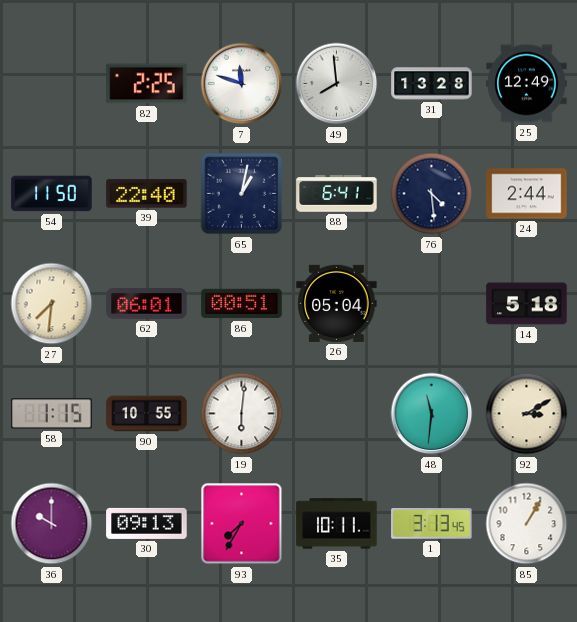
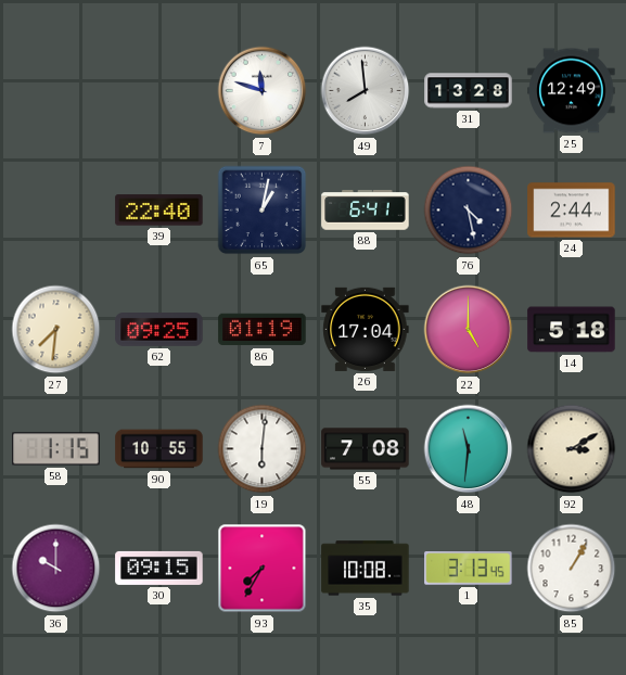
82: 2:25 -> none (147, 84)
54: 11:50 -> none (52, 194)
76: 4:29 -> 4:28 (469, 211)
62: 06:01 -> 09:25 (159, 330)
86: 00:51 -> 01:19 (263, 330)
26: 05:04 -> 17:04 (366, 329)
22: none -> 5:00 (469, 330)
55: none -> 7:08 (366, 449)
30: 09:13 -> 09:15 (159, 568)
35: 10:11 -> 10:08 (366, 569)
